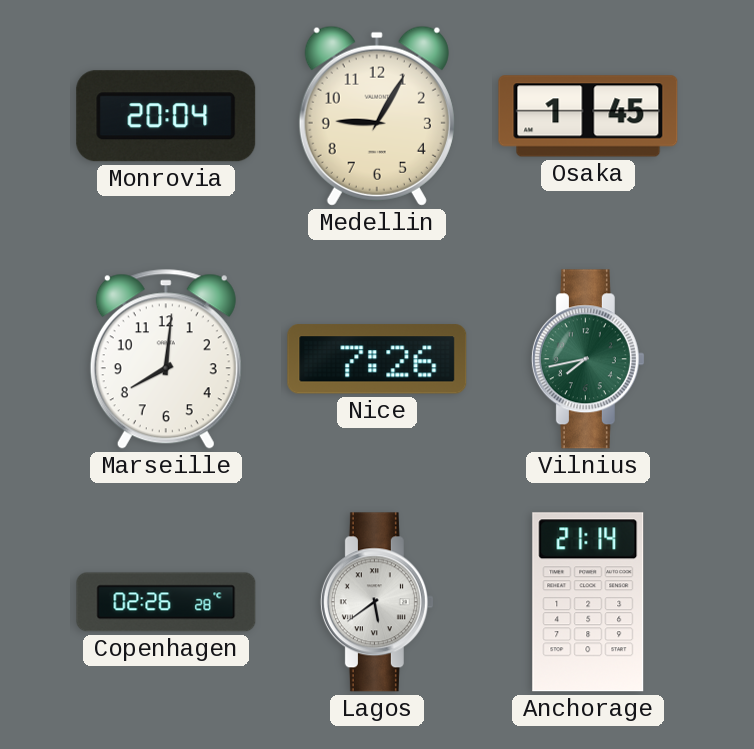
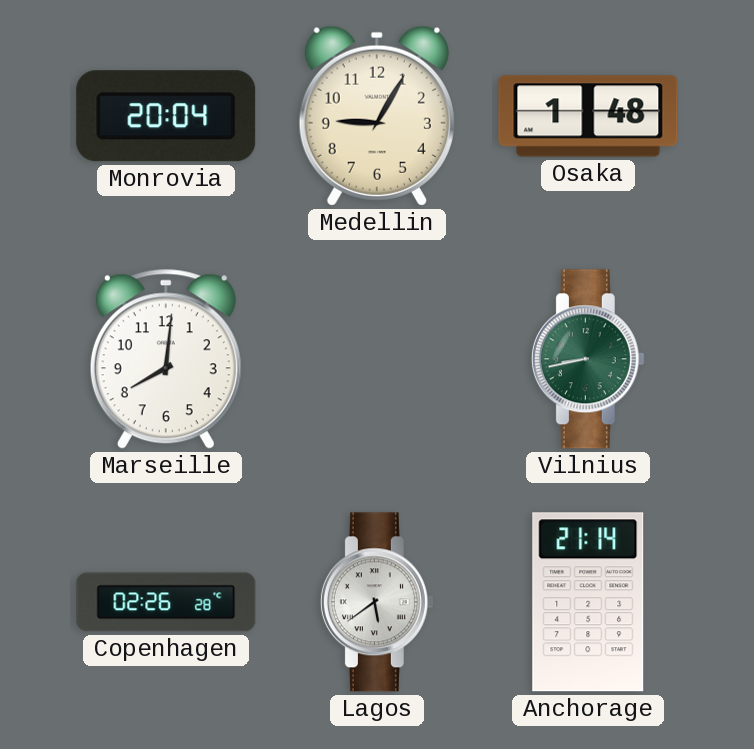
Osaka: 1:45 -> 1:48 (588, 116)
Nice: 7:26 -> none (377, 359)
Vilnius: 7:43 -> 8:43 (588, 359)
